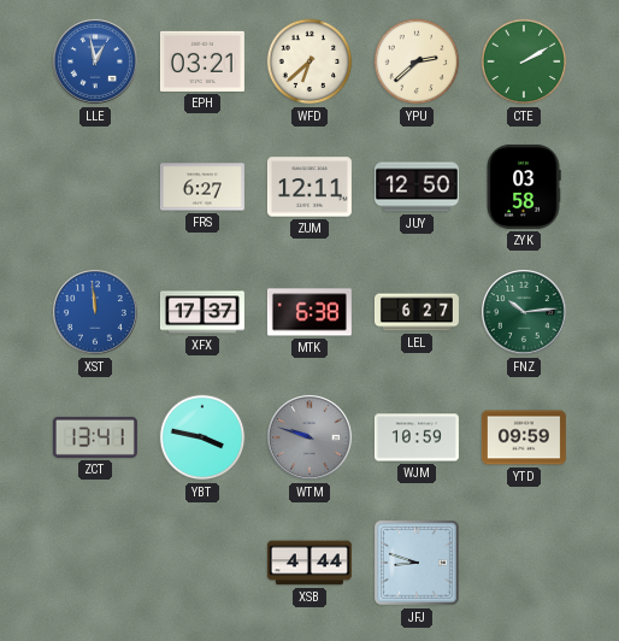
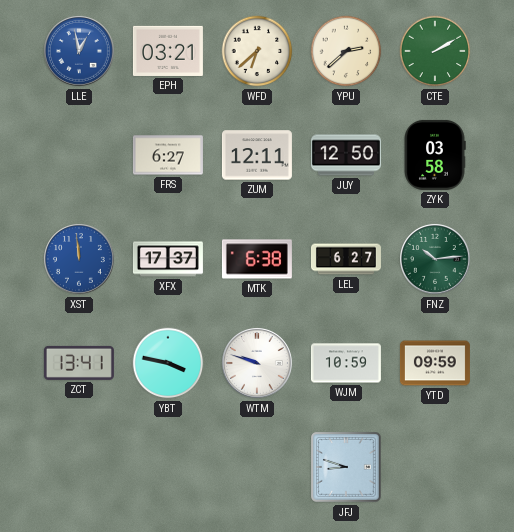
WTM dial: grey -> white (257, 363)
XSB: 4:44 -> none (309, 563)
